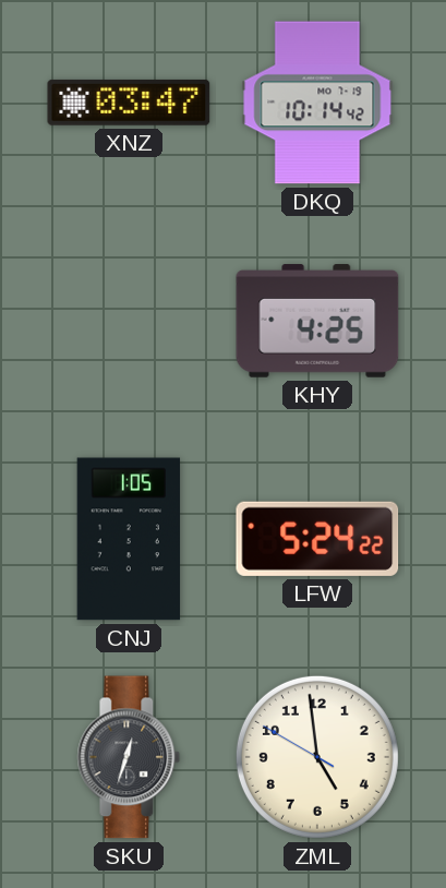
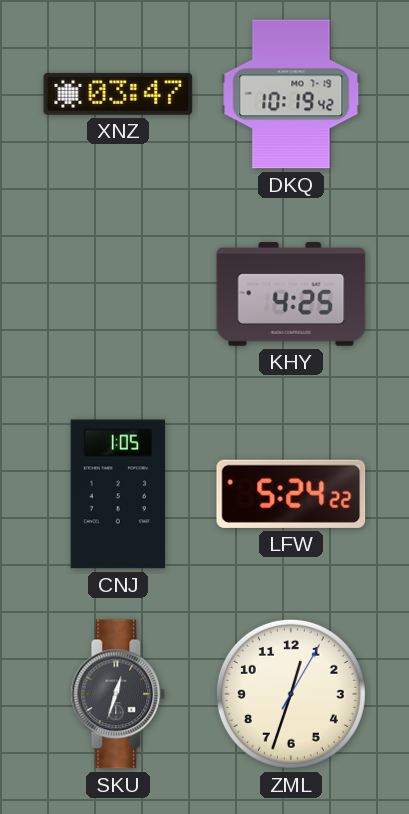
DKQ: 10:14 -> 10:19 (291, 94)
ZML: 4:58 -> 12:33 (291, 694)
